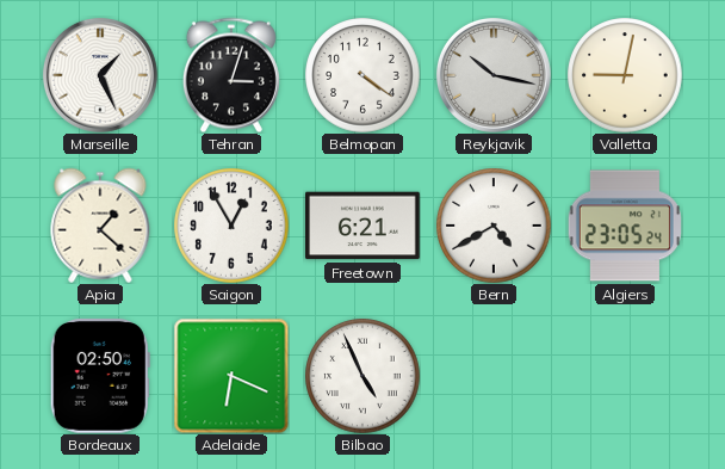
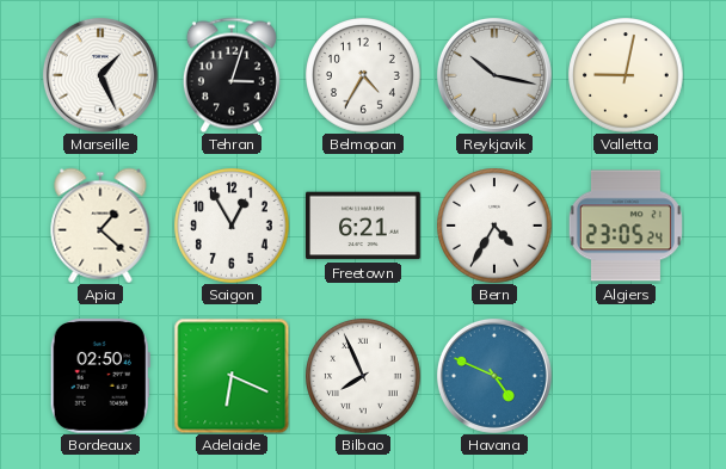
Belmopan: 4:21 -> 4:35 (363, 75)
Bern: 4:40 -> 4:35 (494, 226)
Bilbao: 4:56 -> 7:56 (363, 376)
Havana: none -> 4:49 (494, 376)
